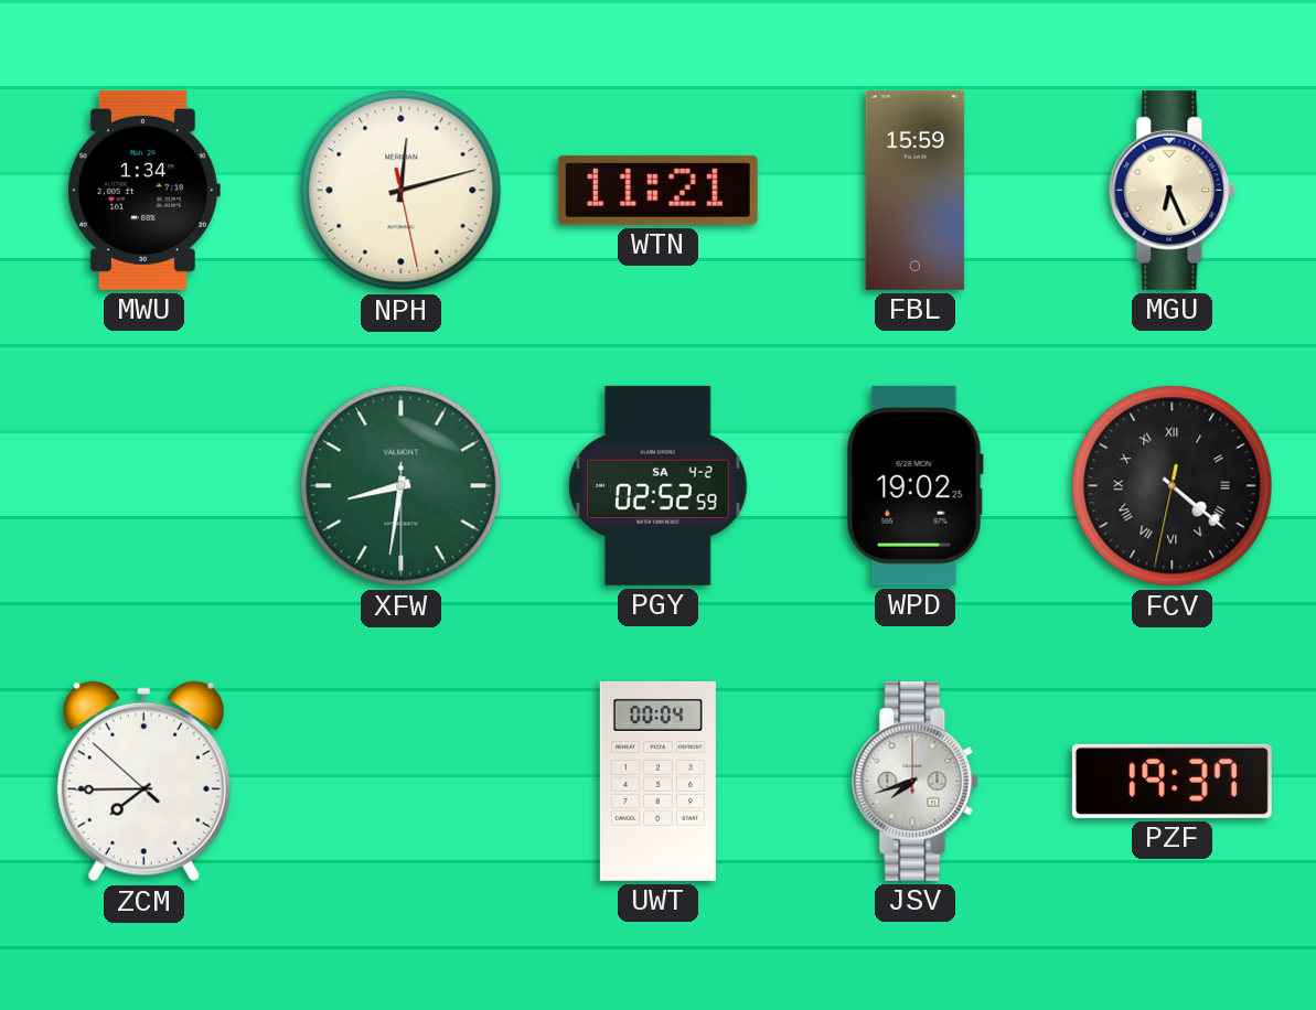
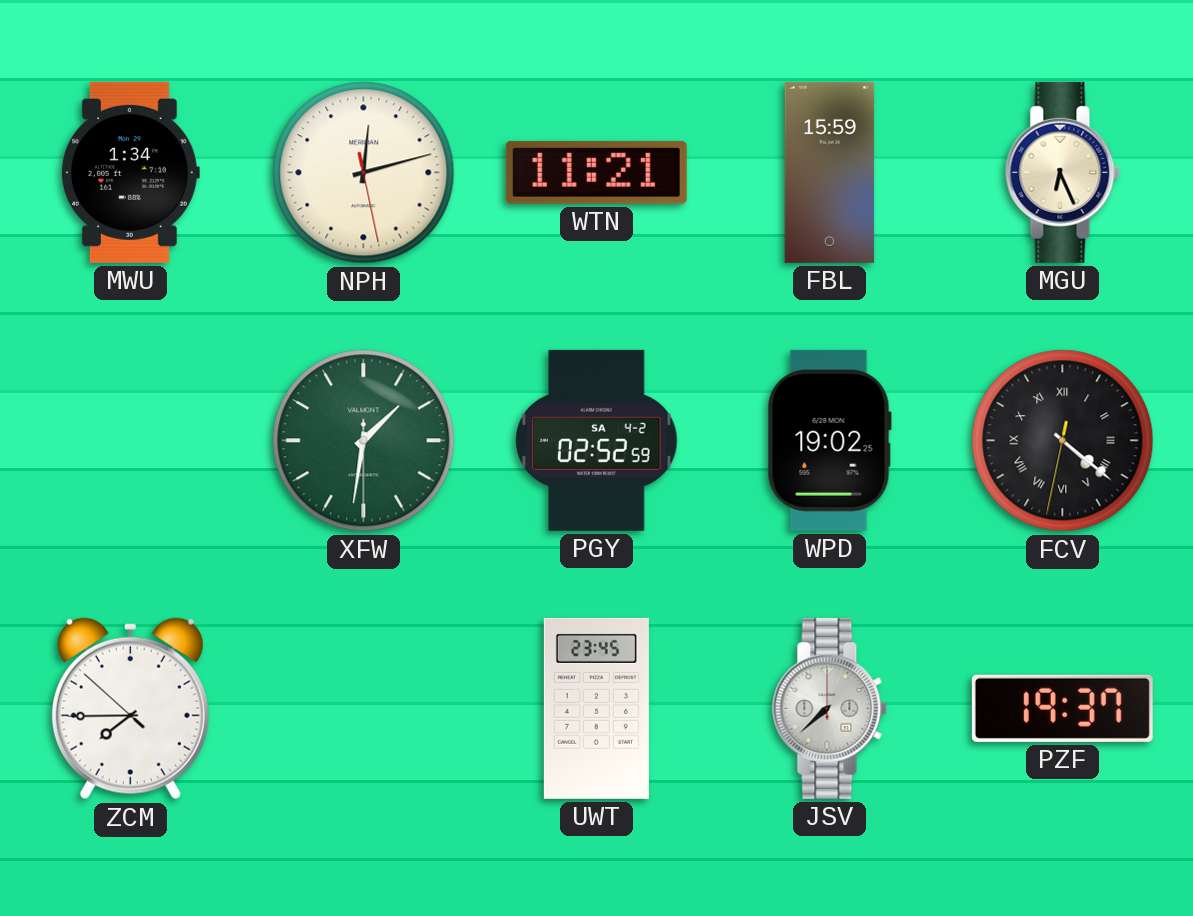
XFW: 8:31 -> 1:31 (364, 441)
UWT: 00:04 -> 23:45 (596, 708)
JSV: 7:42 -> 7:38 (830, 708)
